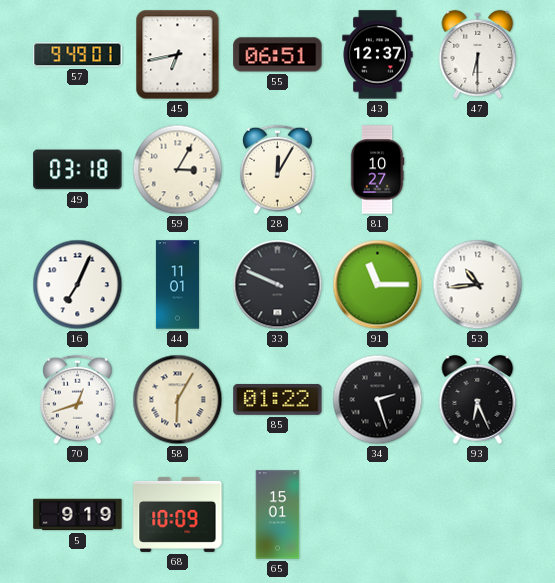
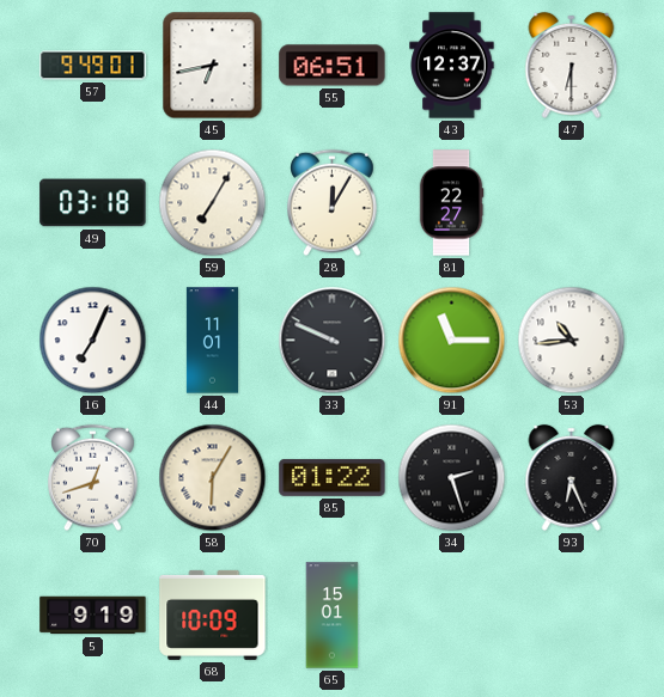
59: 3:05 -> 7:05 (213, 203)
81: 10:27 -> 22:27 (451, 203)
